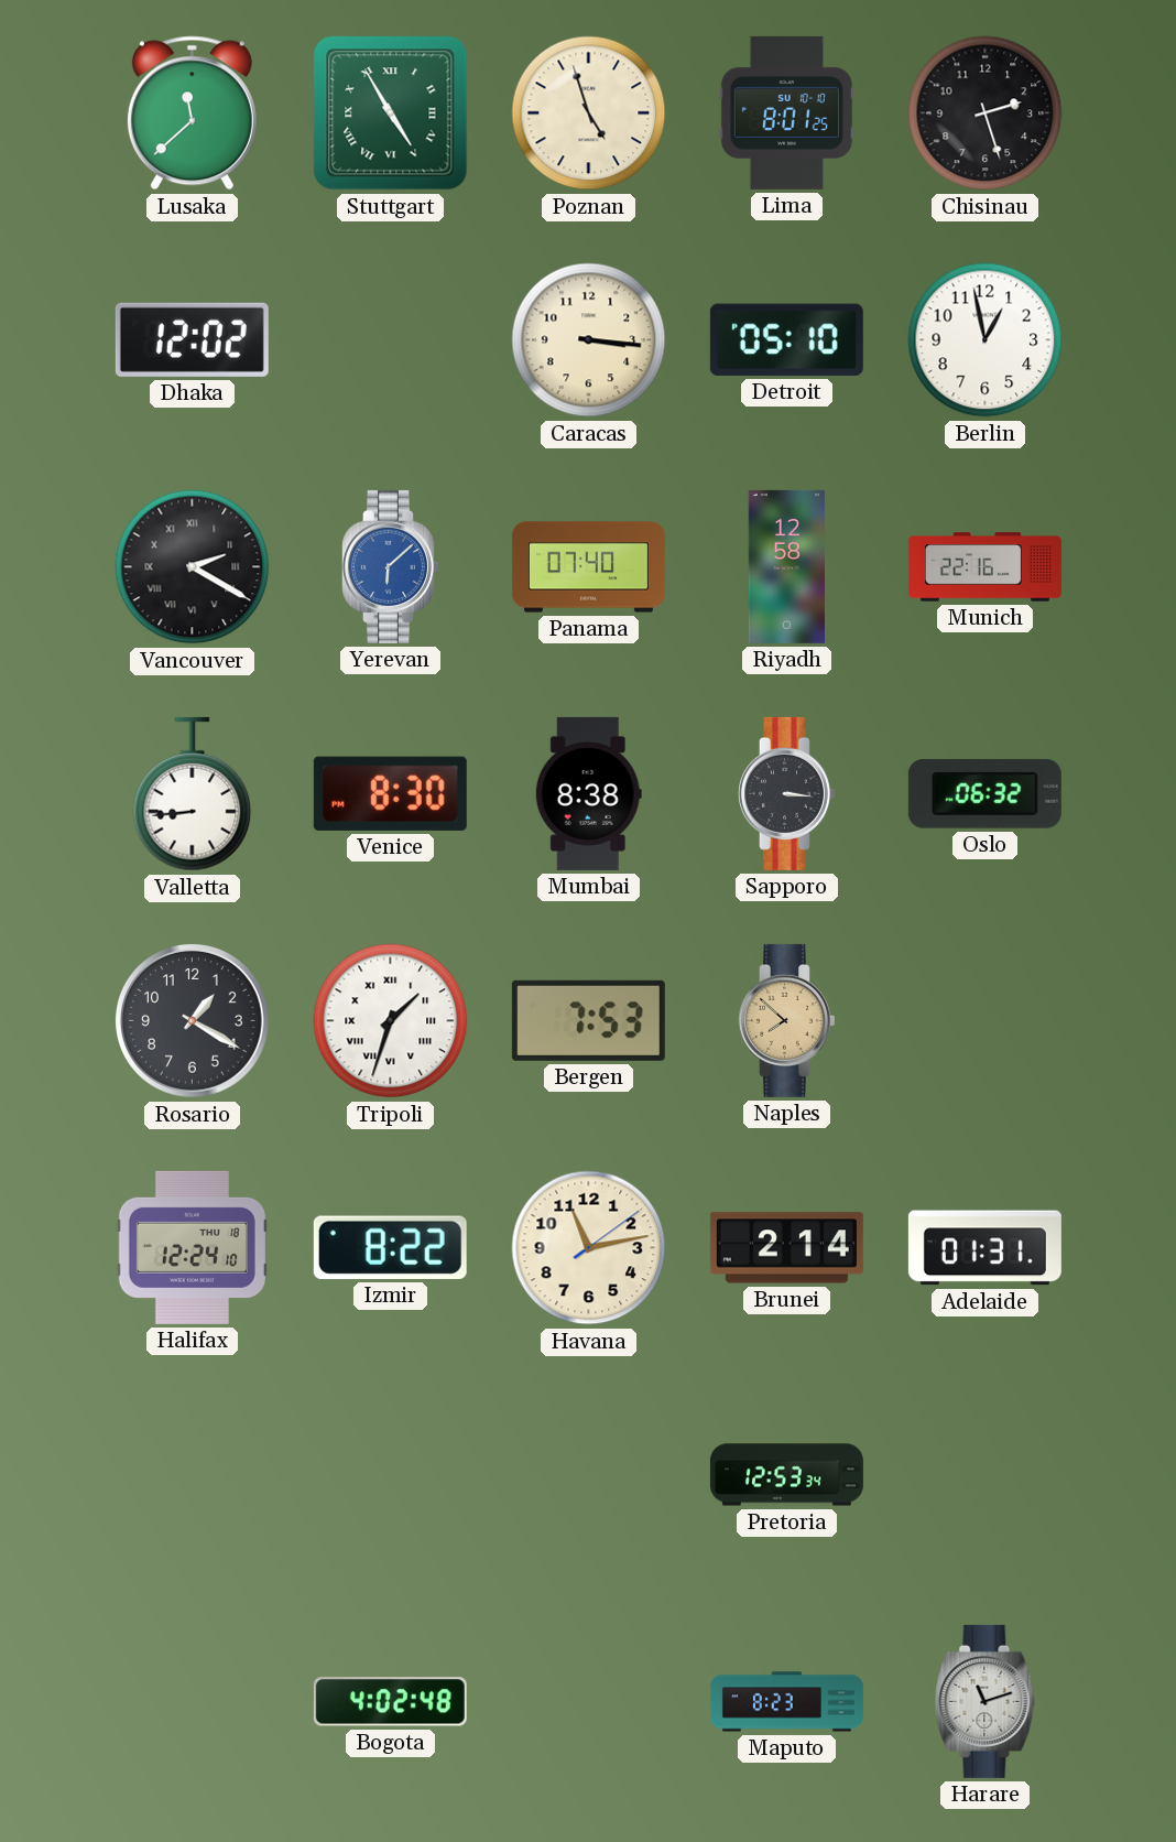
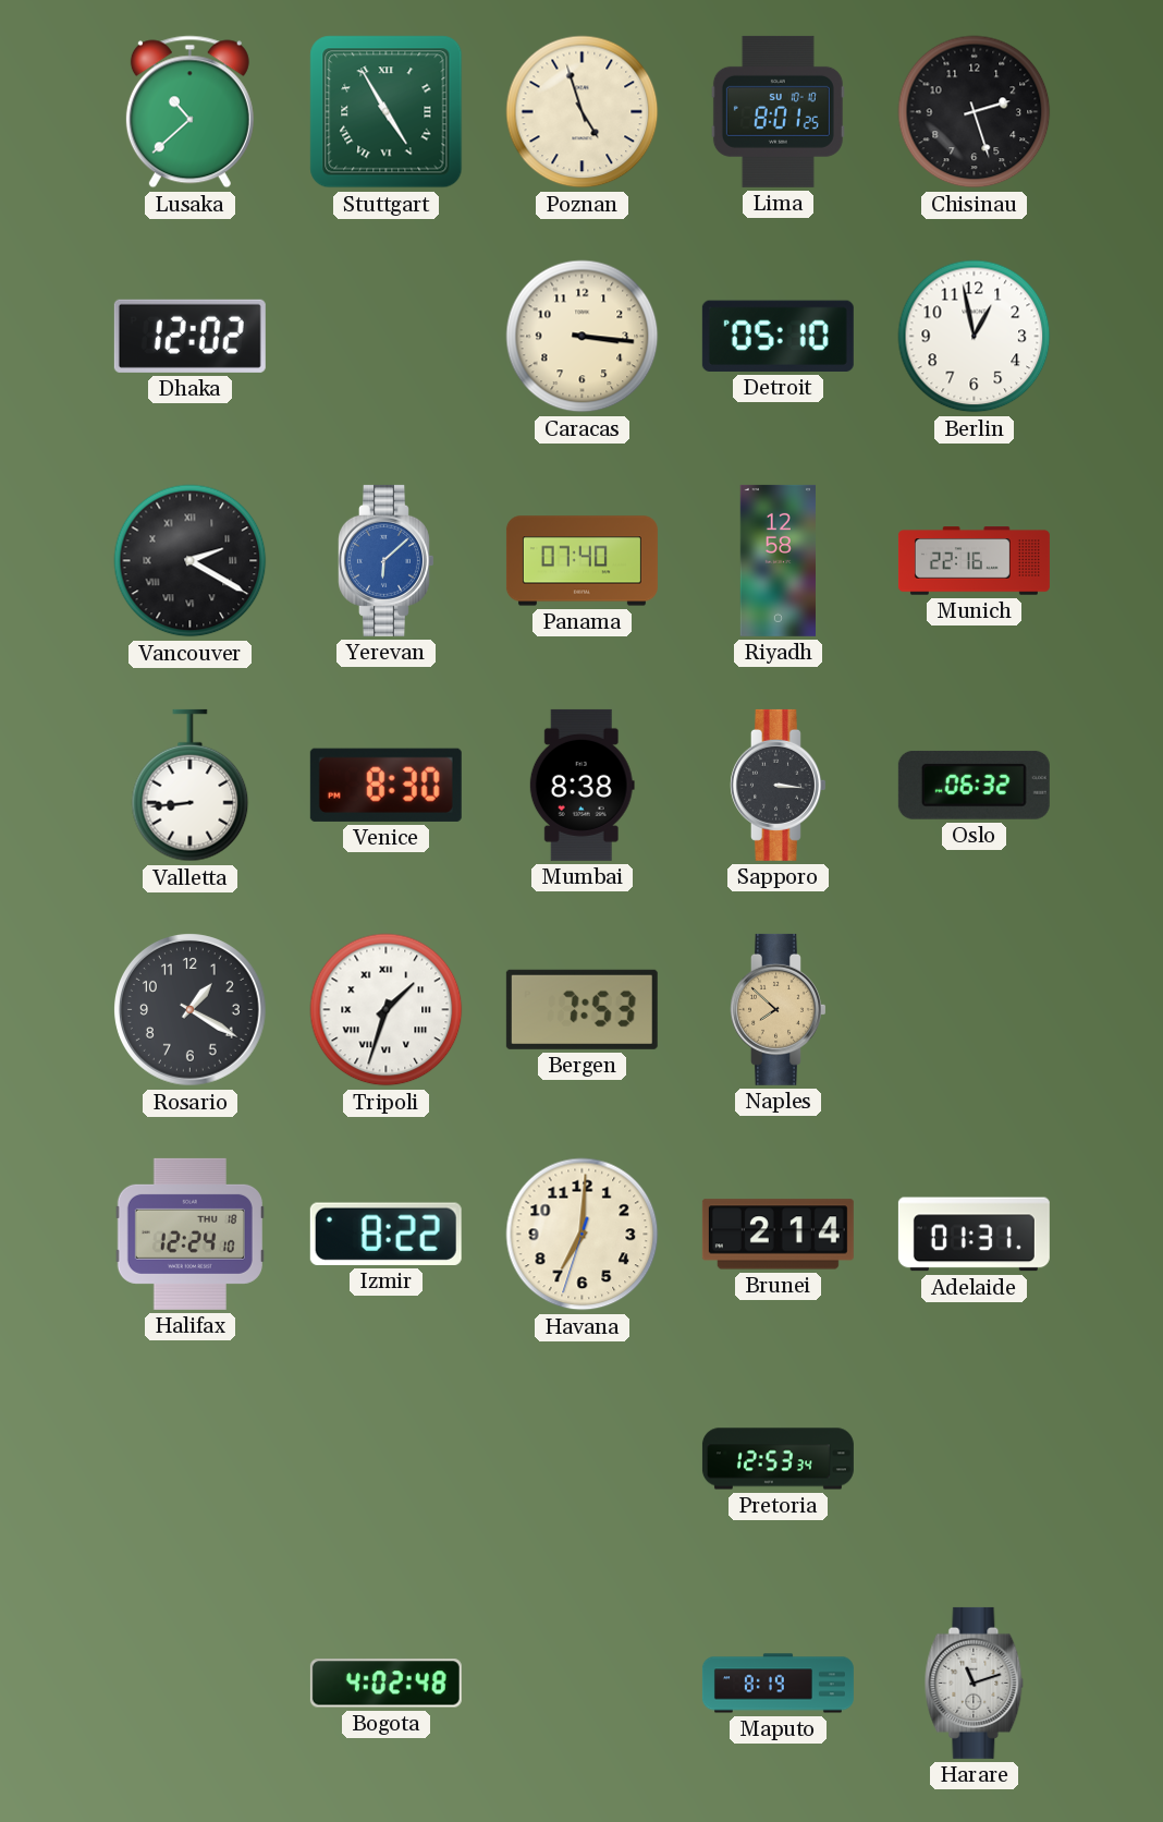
Lusaka: 11:38 -> 10:38 (189, 112)
Havana: 11:13 -> 7:00 (583, 1235)
Maputo: 8:23 -> 8:19 (778, 1684)
